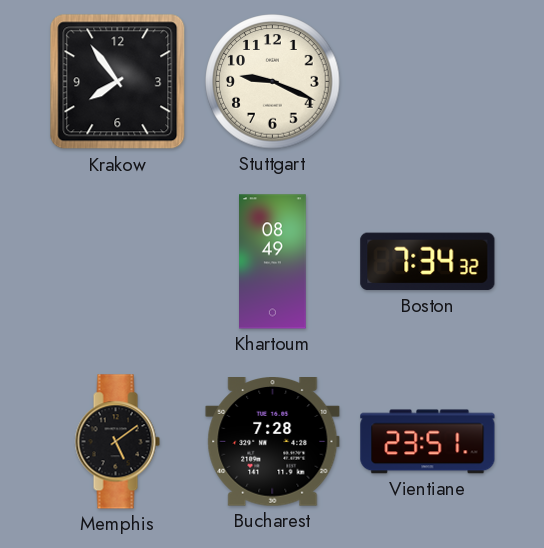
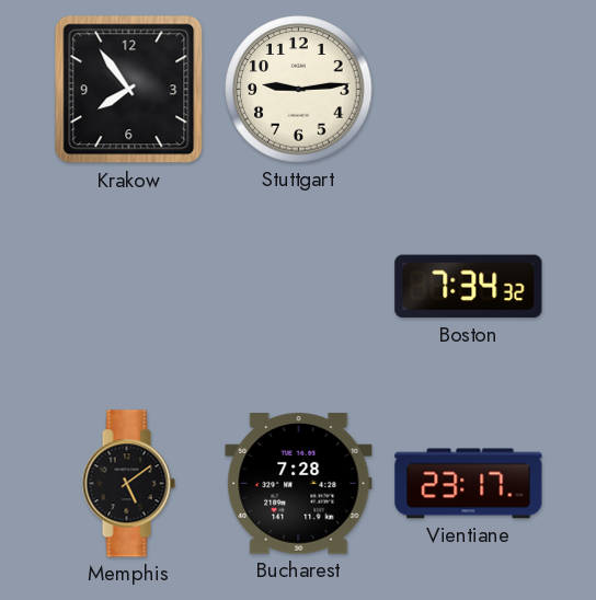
Stuttgart: 9:19 -> 9:14 (299, 90)
Khartoum: 08:49 -> none (273, 262)
Vientiane: 23:51 -> 23:17 (469, 484)
